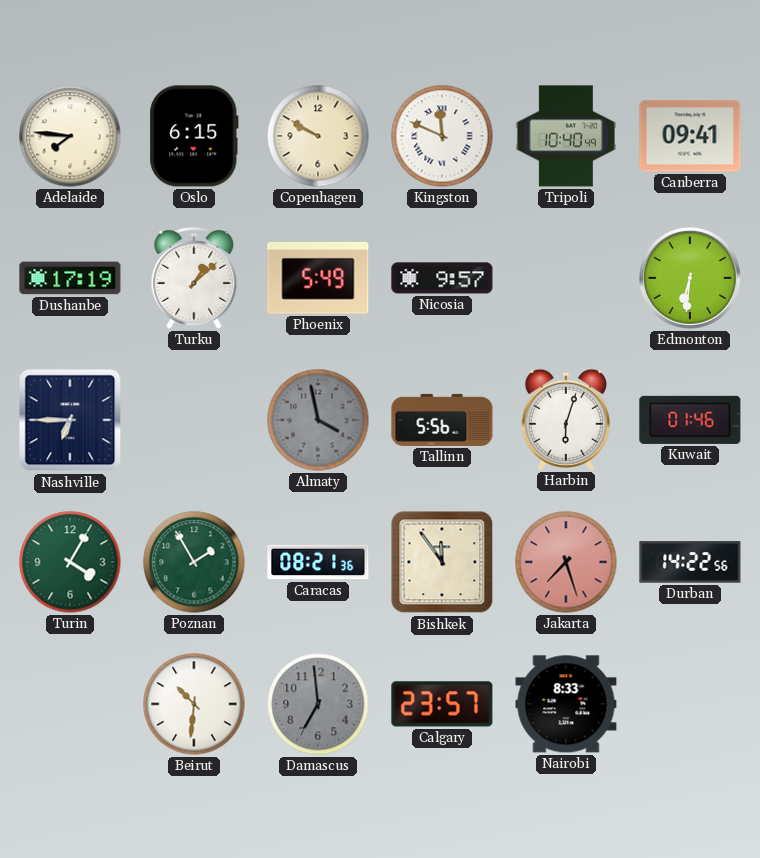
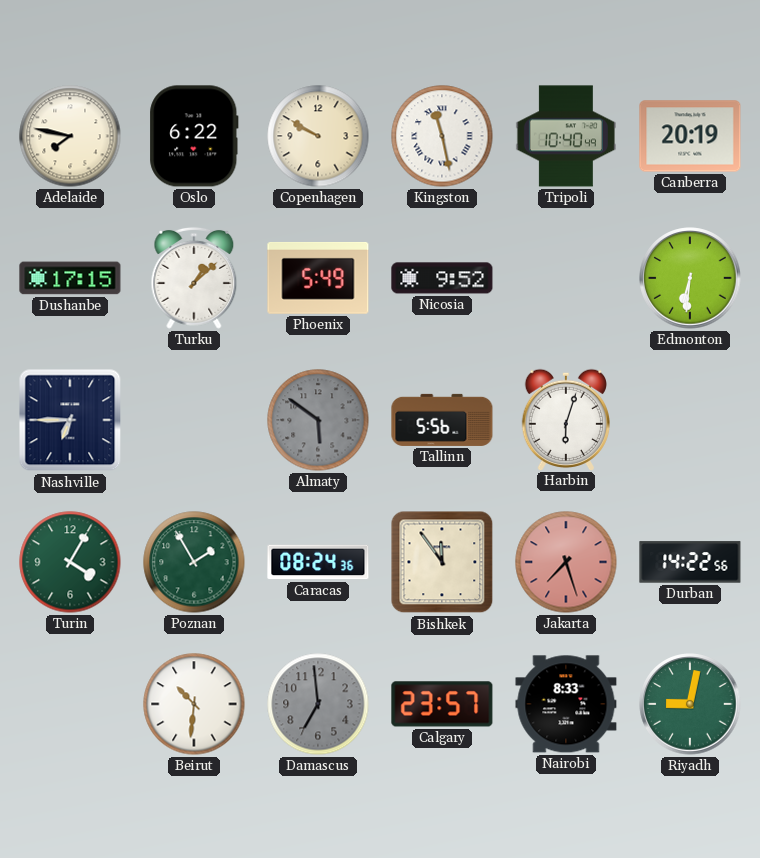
Adelaide: 7:46 -> 7:47 (70, 136)
Oslo: 6:15 -> 6:22 (194, 136)
Kingston: 11:49 -> 11:28 (442, 136)
Canberra: 09:41 -> 20:19 (690, 136)
Dushanbe: 17:19 -> 17:15 (70, 278)
Nicosia: 9:57 -> 9:52 (442, 278)
Almaty: 3:58 -> 5:51 (318, 420)
Kuwait: 01:46 -> none (690, 420)
Caracas: 08:21 -> 08:24 (318, 562)
Riyadh: none -> 9:02 (690, 704)
